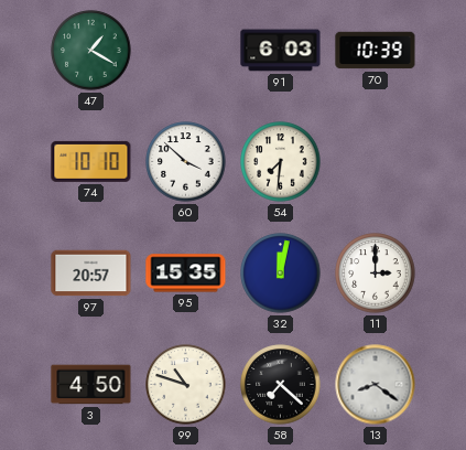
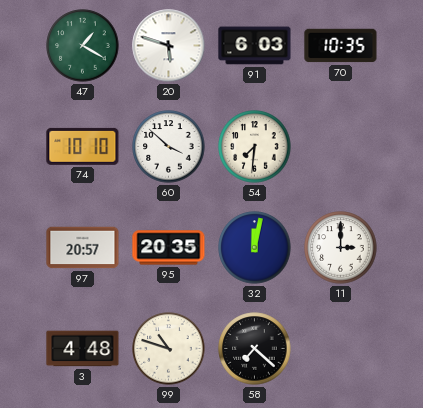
20: none -> 5:48 (169, 46)
70: 10:39 -> 10:35 (341, 46)
95: 15:35 -> 20:35 (169, 248)
3: 4:50 -> 4:48 (83, 349)
13: 8:21 -> none (376, 385)
